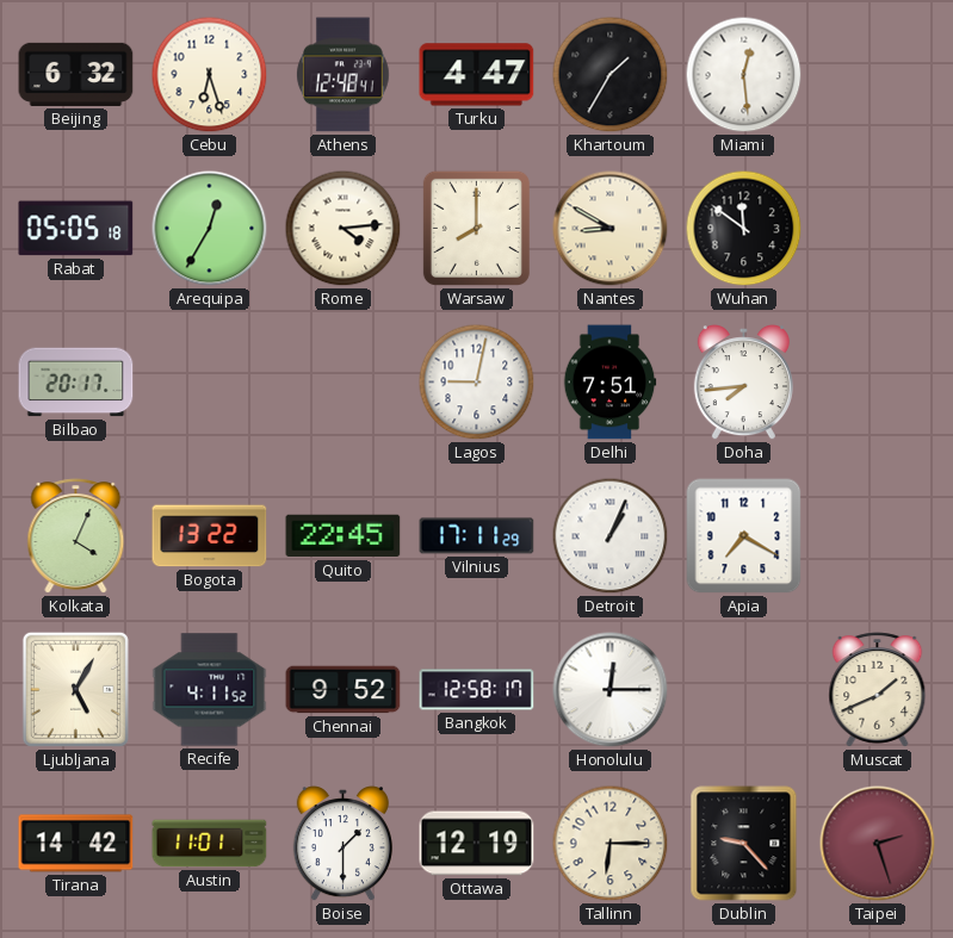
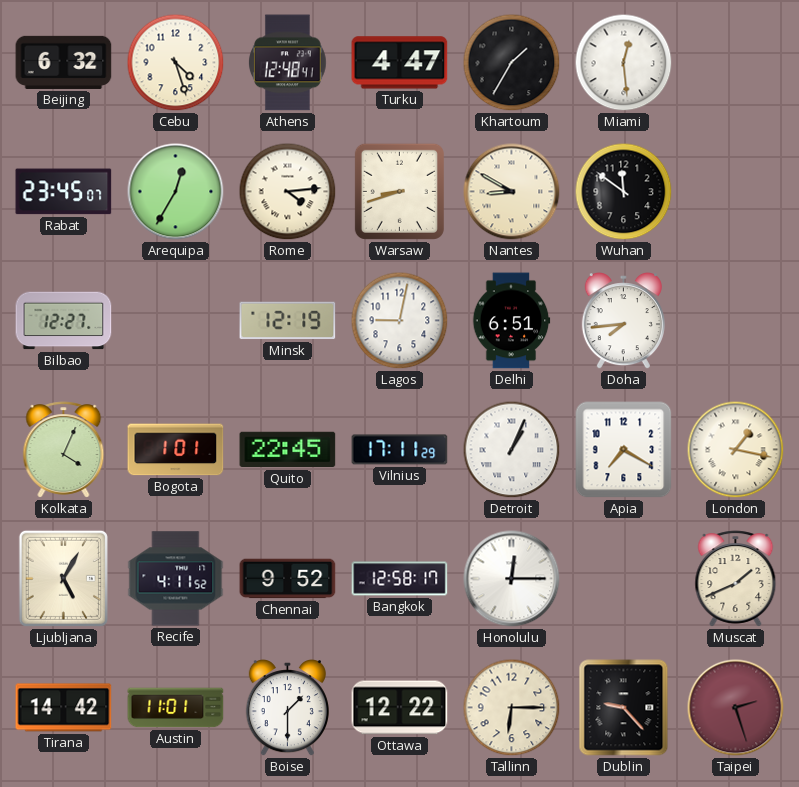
Cebu: 6:27 -> 4:27 (176, 63)
Rabat: 05:05 -> 23:45 (64, 192)
Warsaw: 8:00 -> 8:42 (399, 191)
Bilbao: 20:17 -> 12:27 (64, 321)
Minsk: none -> 12:19 (288, 321)
Delhi: 7:51 -> 6:51 (511, 321)
Bogota: 13:22 -> 1:01 (176, 450)
London: none -> 1:17 (736, 450)
Ottawa: 12:19 -> 12:22 (400, 708)
